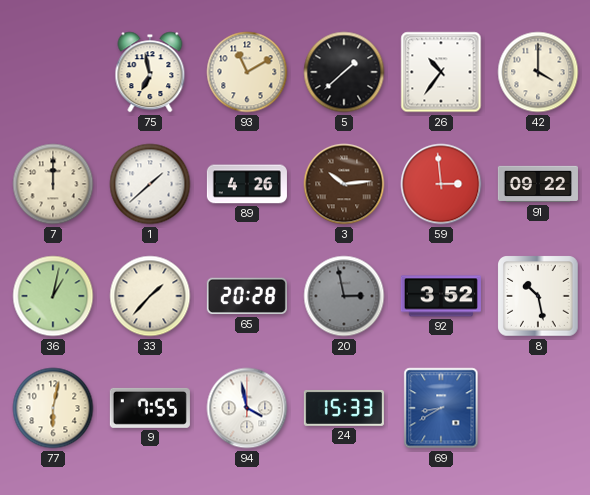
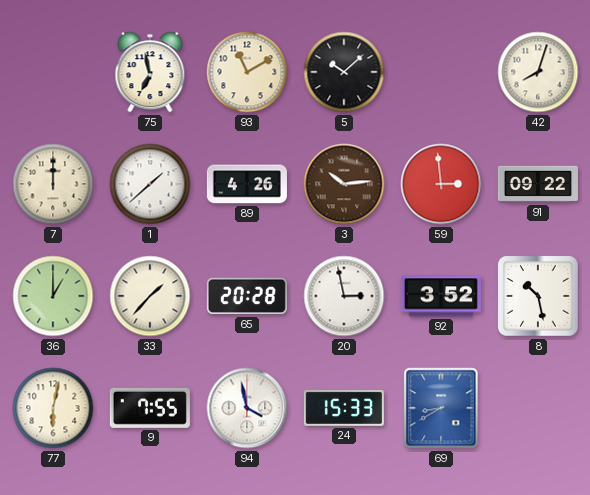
5: 1:38 -> 10:08 (344, 72)
26: 10:36 -> none (441, 72)
42: 4:00 -> 8:03 (538, 72)
36: 1:02 -> 1:00 (53, 296)
20 dial: grey -> white (344, 296)
